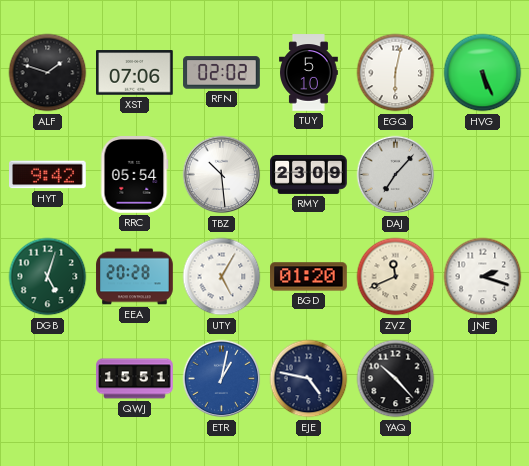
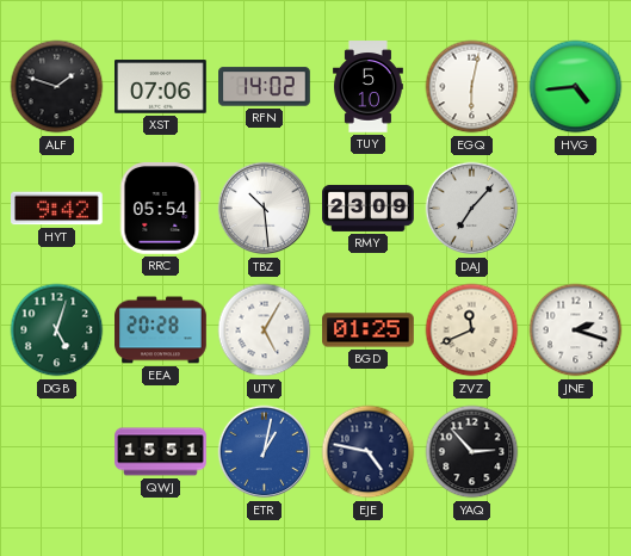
RFN: 02:02 -> 14:02 (265, 87)
HVG: 5:26 -> 4:44 (576, 87)
BGD: 01:20 -> 01:25 (369, 330)
YAQ: 10:23 -> 2:53 (472, 452)
